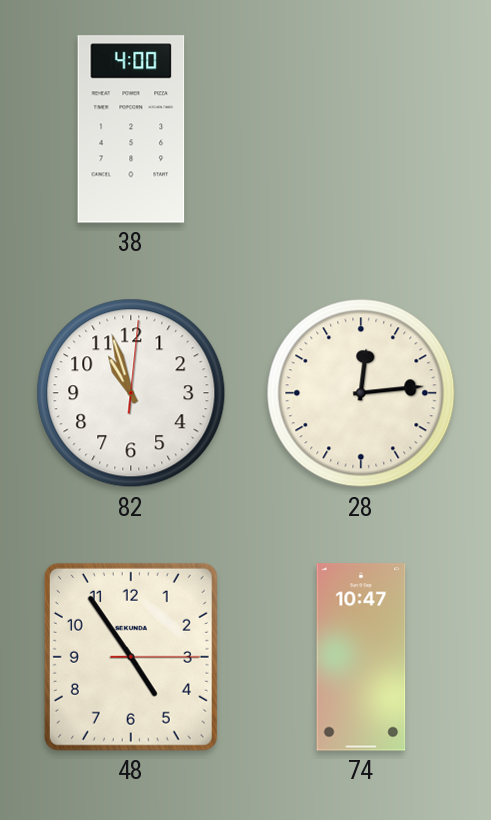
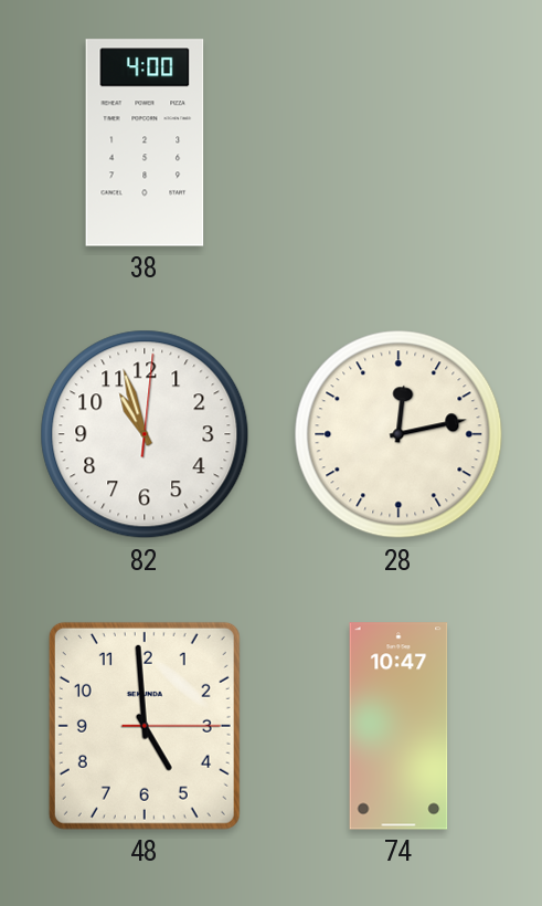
28: 12:14 -> 12:13 (398, 434)
48: 4:54 -> 4:59 (145, 726)
